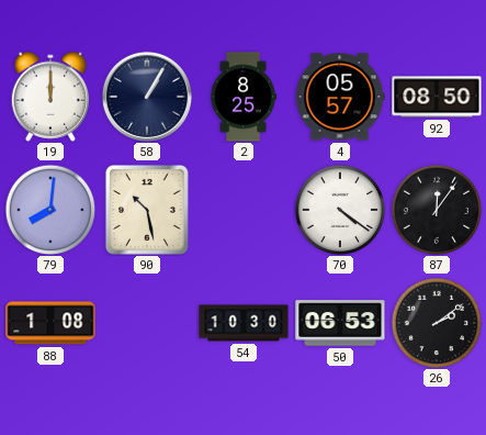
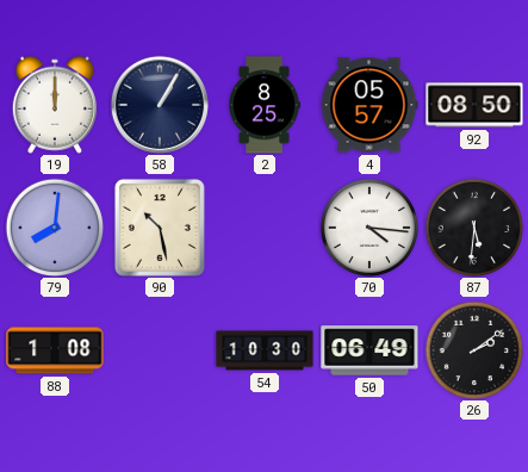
70: 4:21 -> 4:16 (369, 228)
87: 12:06 -> 5:31 (474, 228)
50: 06:53 -> 06:49 (369, 350)
